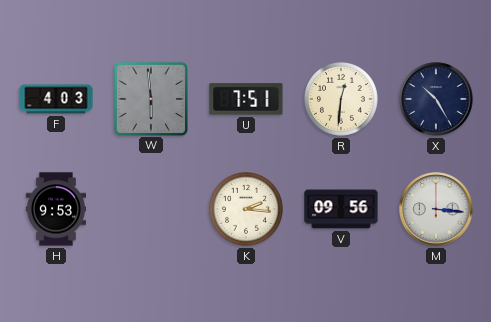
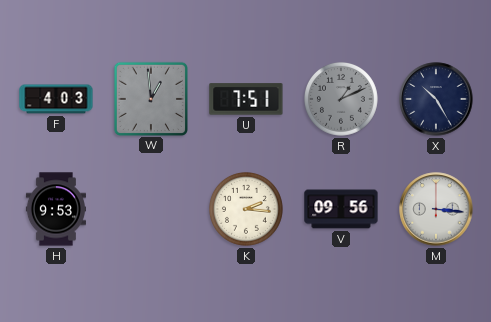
W: 5:59 -> 12:59 (150, 98)
R: 12:31 -> 1:11 (342, 100)
R dial: cream -> grey (342, 100)
